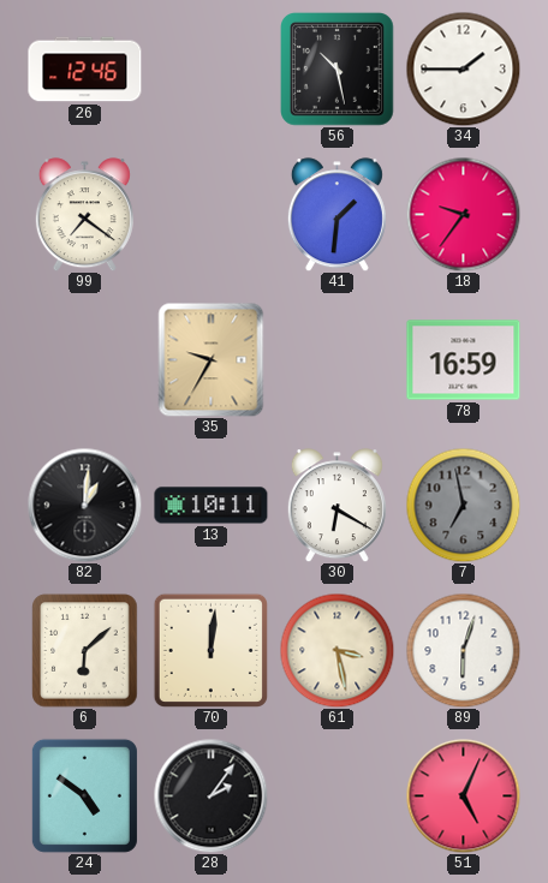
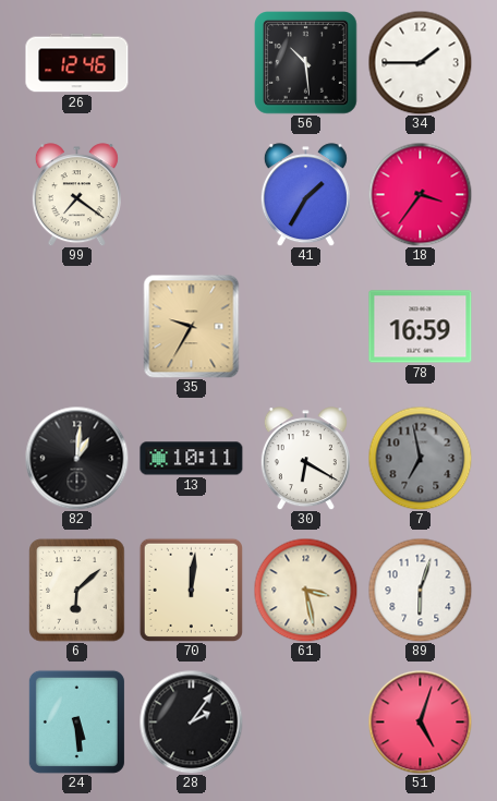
56: 10:28 -> 10:29 (306, 63)
41: 1:31 -> 1:35 (305, 195)
18: 9:36 -> 3:36 (420, 194)
24: 4:51 -> 5:29 (76, 721)
51: 5:04 -> 5:03 (420, 721)
